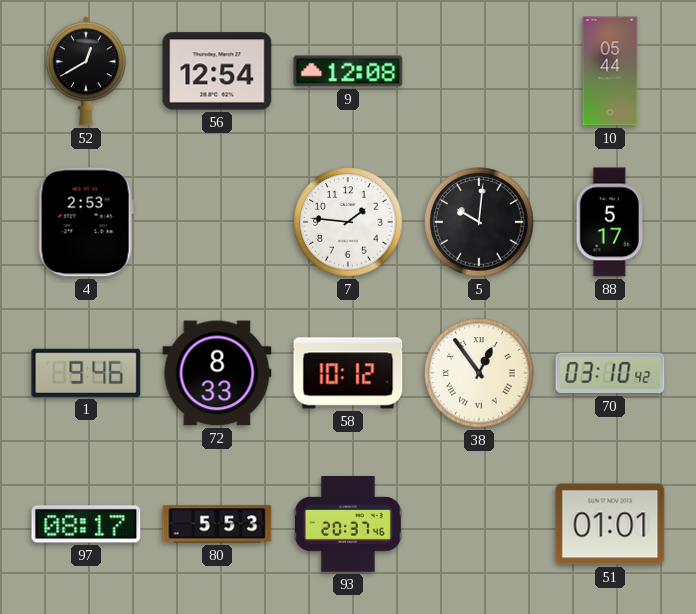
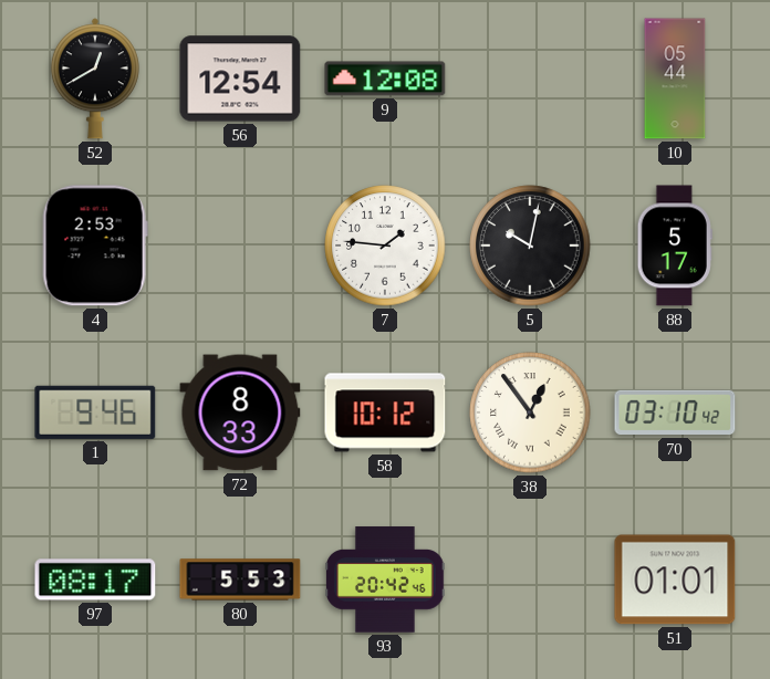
5: 10:01 -> 10:02 (530, 246)
93: 20:37 -> 20:42 (385, 579)
